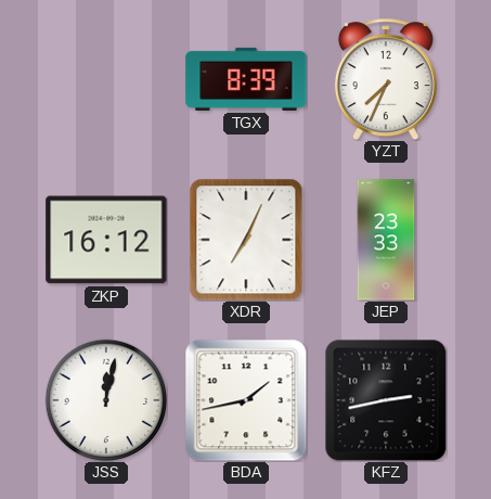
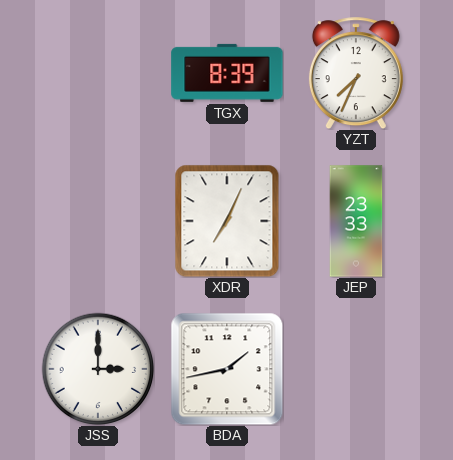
ZKP: 16:12 -> none (106, 240)
JSS: 12:02 -> 3:00 (98, 369)
KFZ: 2:43 -> none (386, 400)
